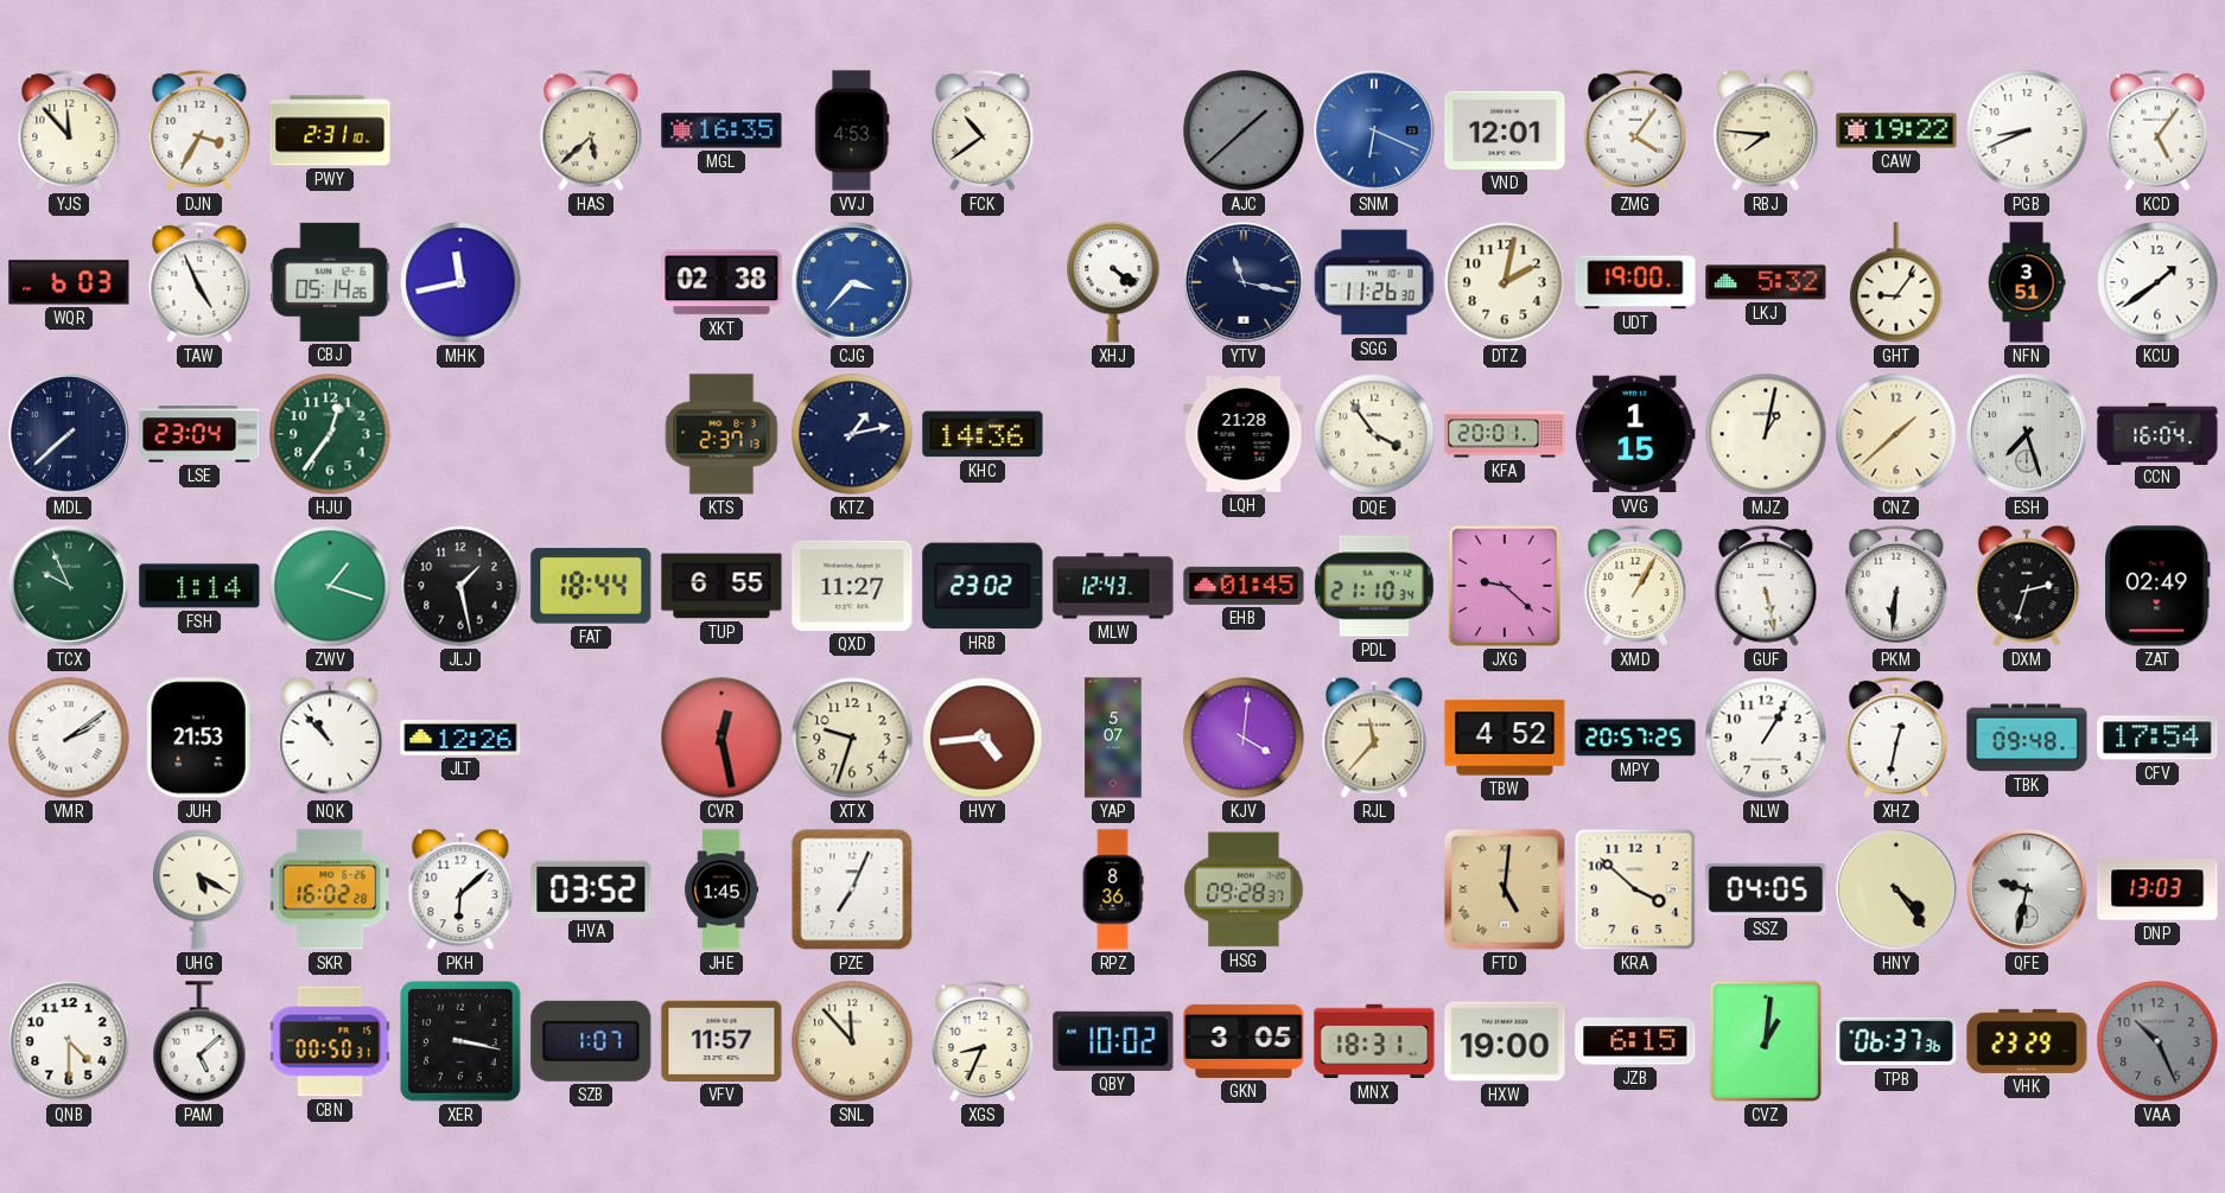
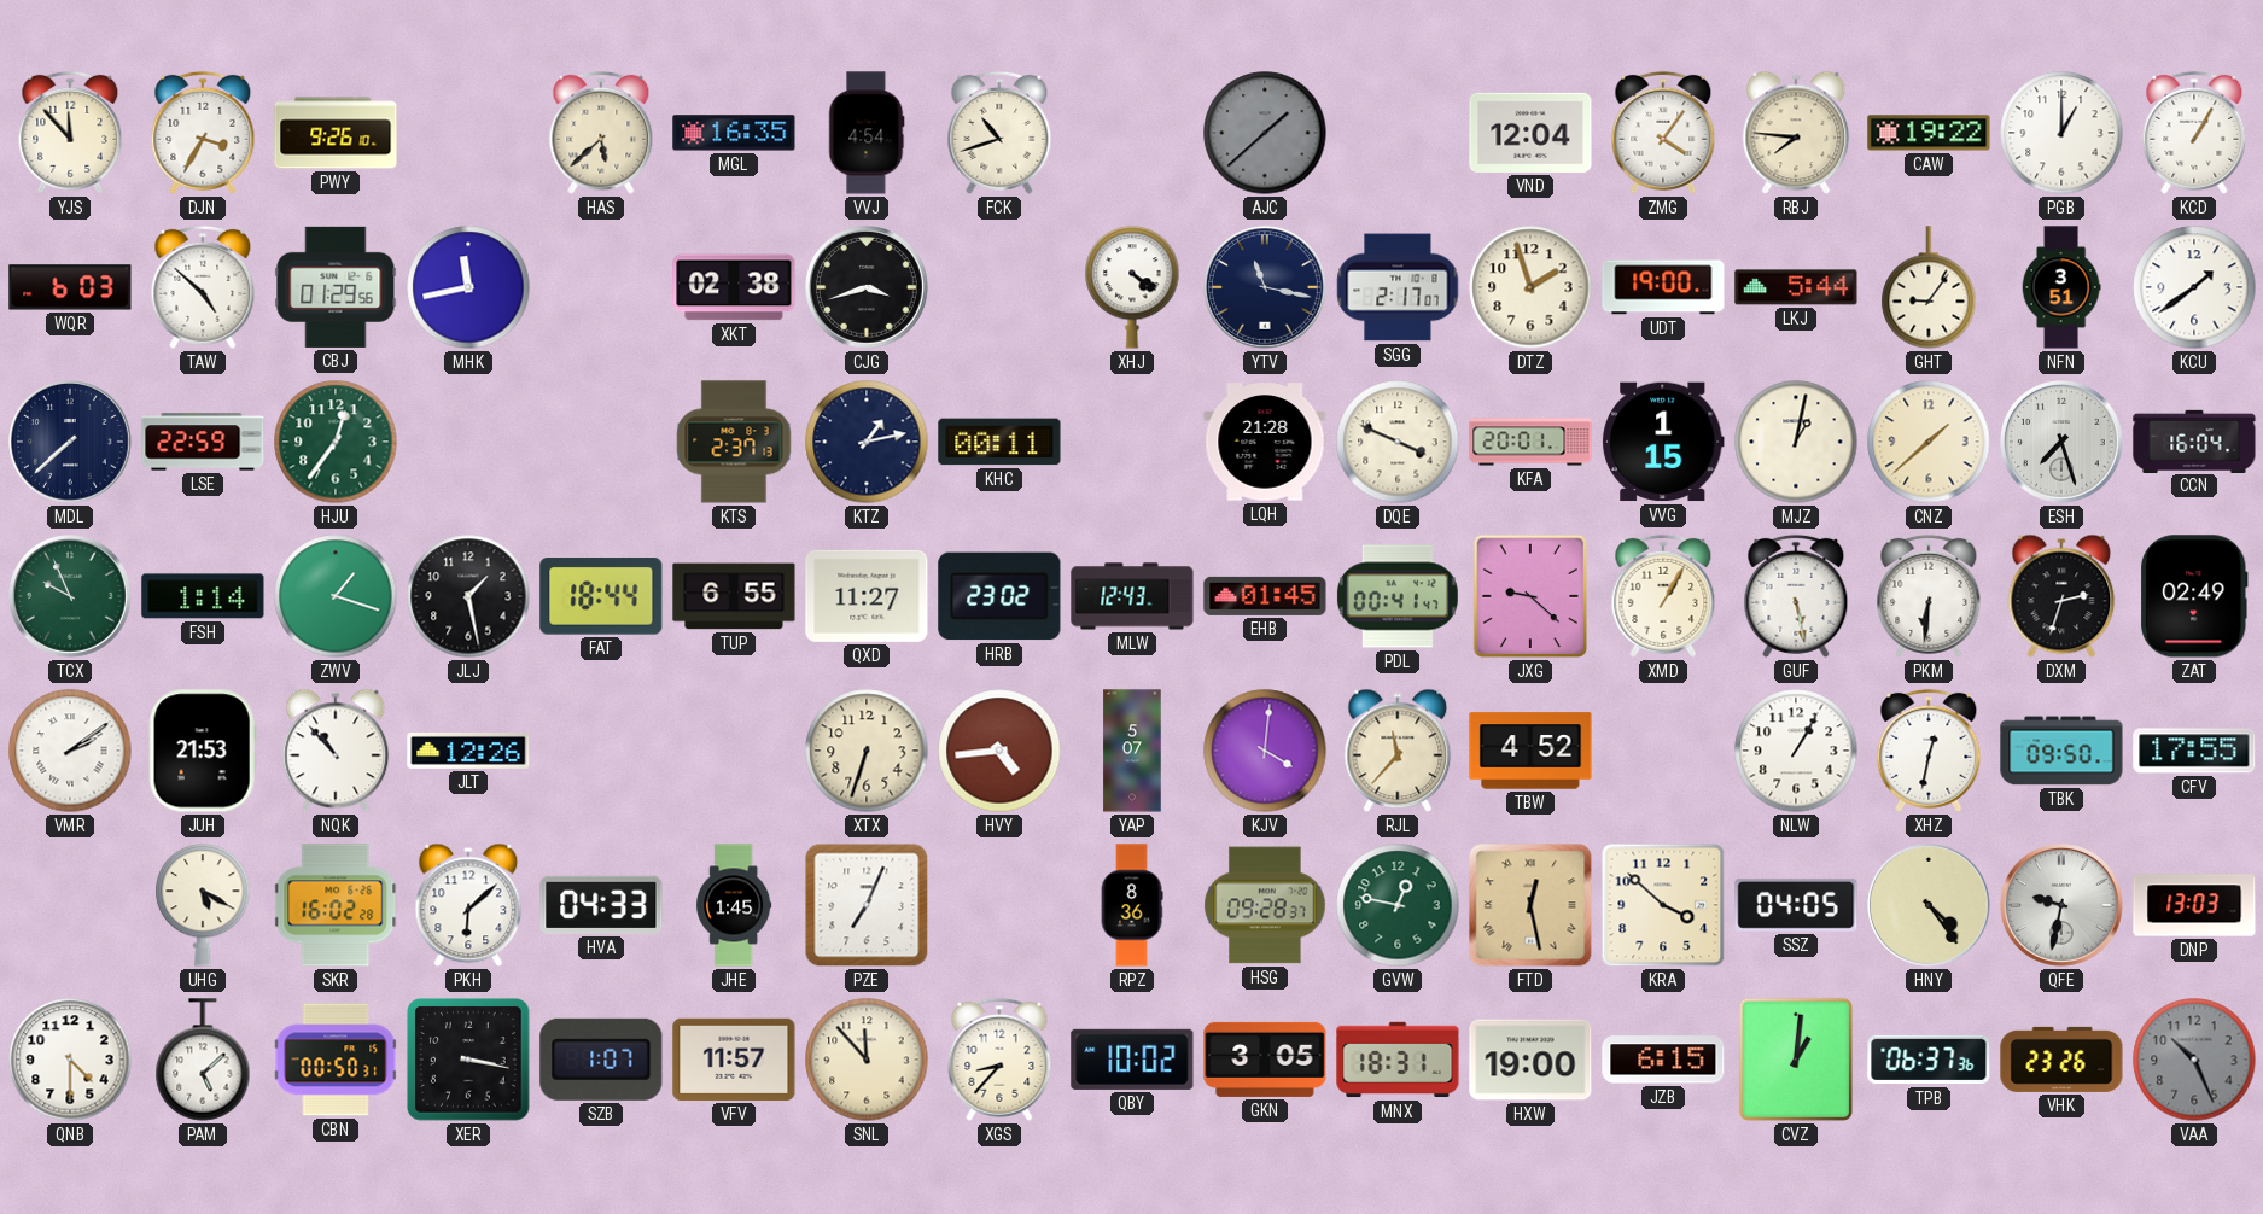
PWY: 2:31 -> 9:26 (336, 133)
VVJ: 4:53 -> 4:54 (867, 133)
FCK: 10:39 -> 10:42 (999, 133)
SNM: 6:19 -> none (1375, 132)
VND: 12:01 -> 12:04 (1530, 133)
PGB: 8:41 -> 1:00 (2061, 133)
KCD: 5:06 -> 1:05 (2194, 133)
TAW: 4:56 -> 4:52 (203, 287)
CBJ: 05:14 -> 01:29 (336, 287)
CJG: 3:37 -> 3:42 (868, 288)
CJG dial: blue -> black (868, 288)
SGG: 11:26 -> 2:17 (1398, 287)
DTZ: 2:02 -> 1:57 (1530, 287)
LKJ: 5:32 -> 5:44 (1796, 287)
LSE: 23:04 -> 22:59 (203, 442)
KHC: 14:36 -> 00:11 (999, 442)
DQE: 3:54 -> 3:49 (1398, 442)
PDL: 21:10 -> 00:41 (1398, 596)
CVR: 12:28 -> none (721, 738)
XTX: 9:33 -> 6:33 (867, 751)
MPY: 20:57 -> none (1635, 738)
TBK: 09:48 -> 09:50 (2061, 751)
CFV: 17:54 -> 17:55 (2194, 751)
HVA: 03:52 -> 04:33 (601, 905)
GVW: none -> 12:47 (1398, 905)
FTD: 5:01 -> 12:28 (1530, 905)
XGS: 8:34 -> 8:37 (999, 1060)
VHK: 23:29 -> 23:26 (2061, 1060)
